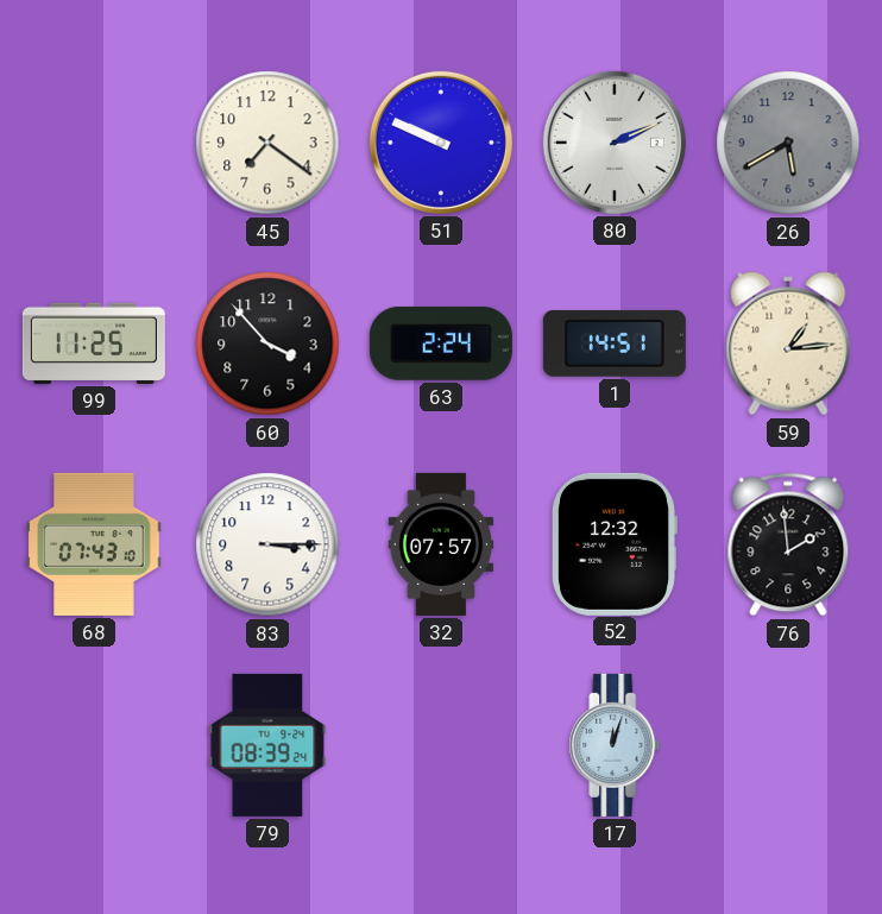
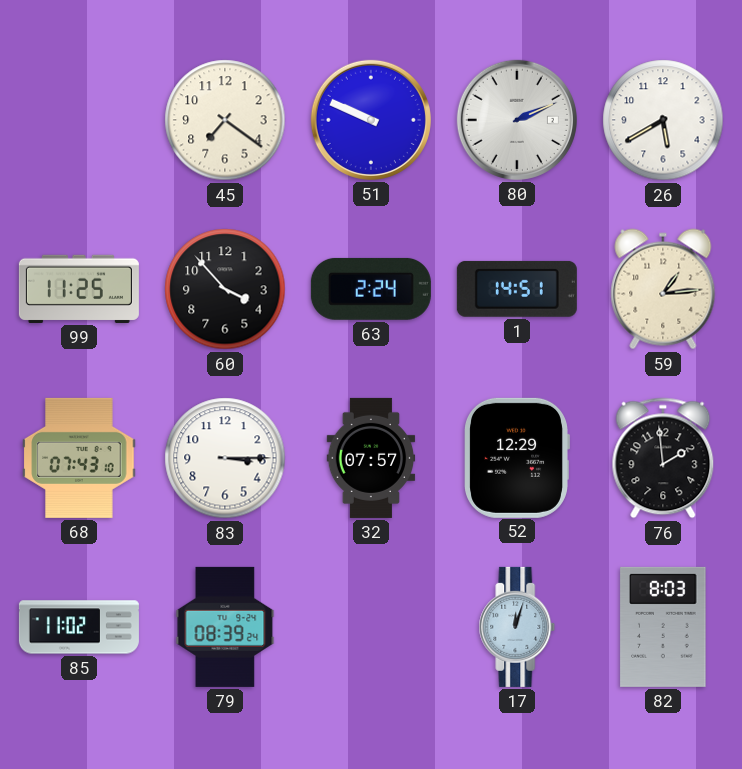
26 dial: grey -> white (663, 120)
52: 12:32 -> 12:29 (517, 458)
85: none -> 11:02 (79, 627)
82: none -> 8:03 (663, 627)
